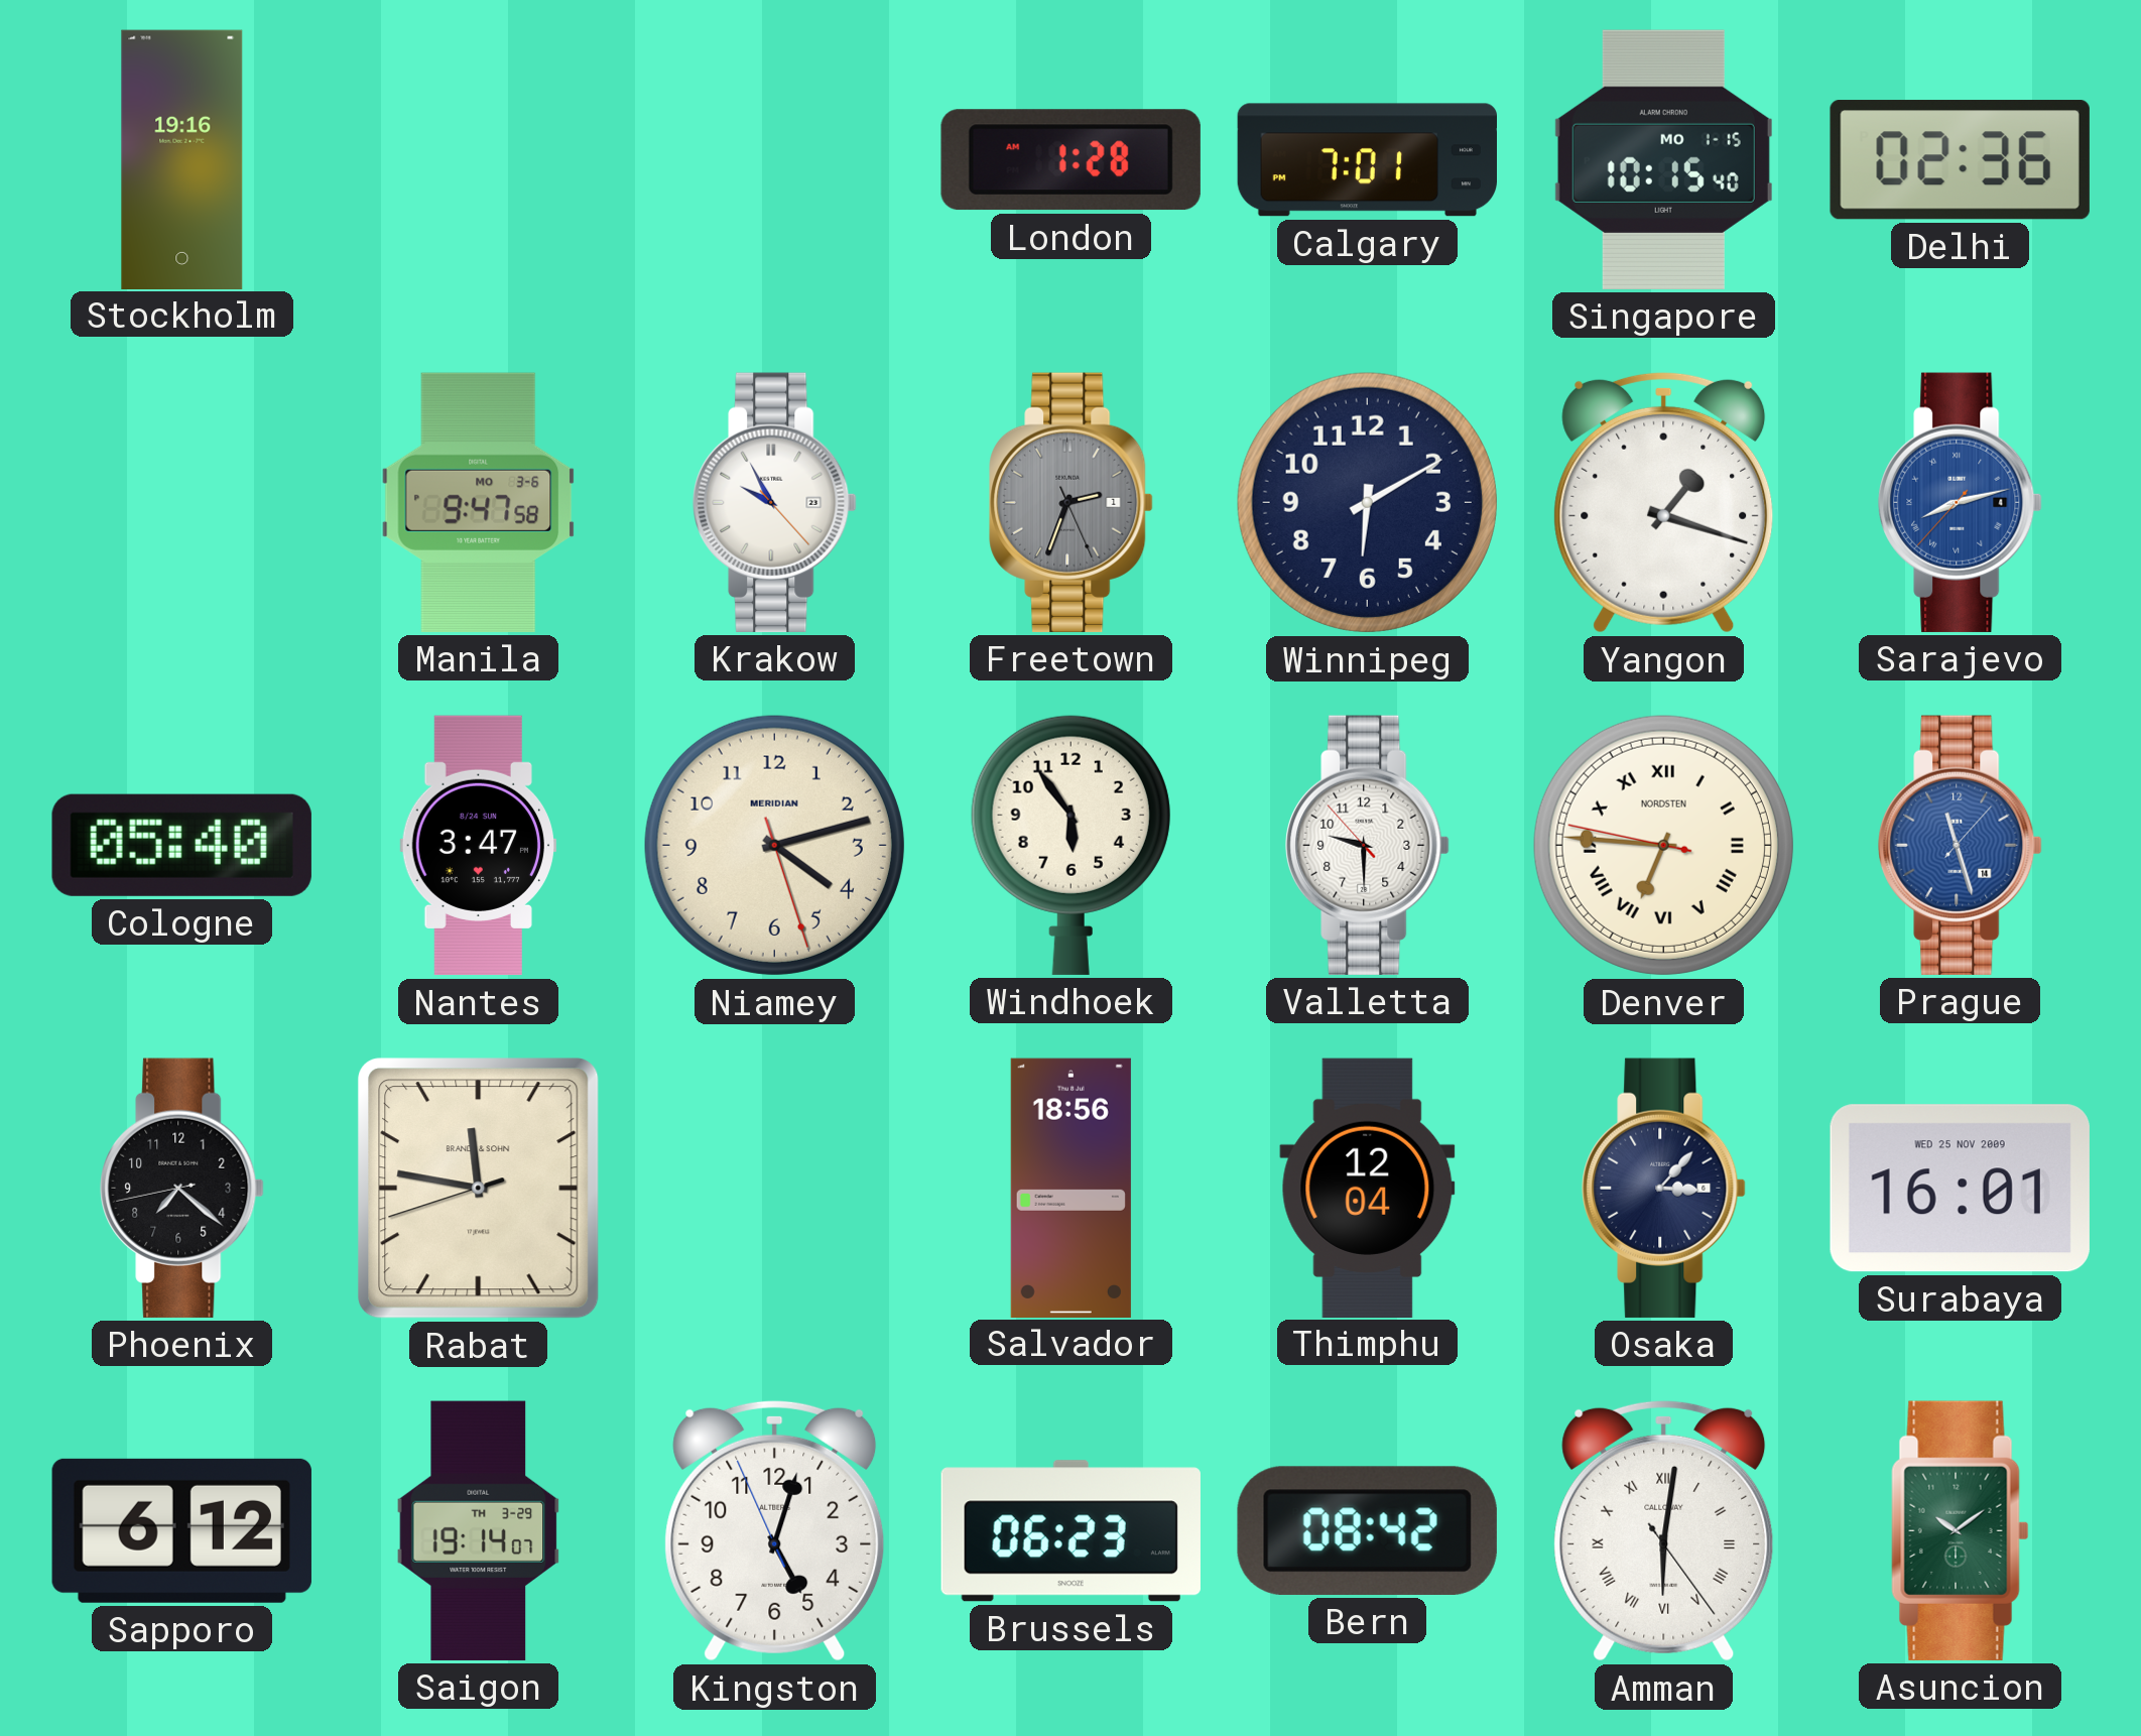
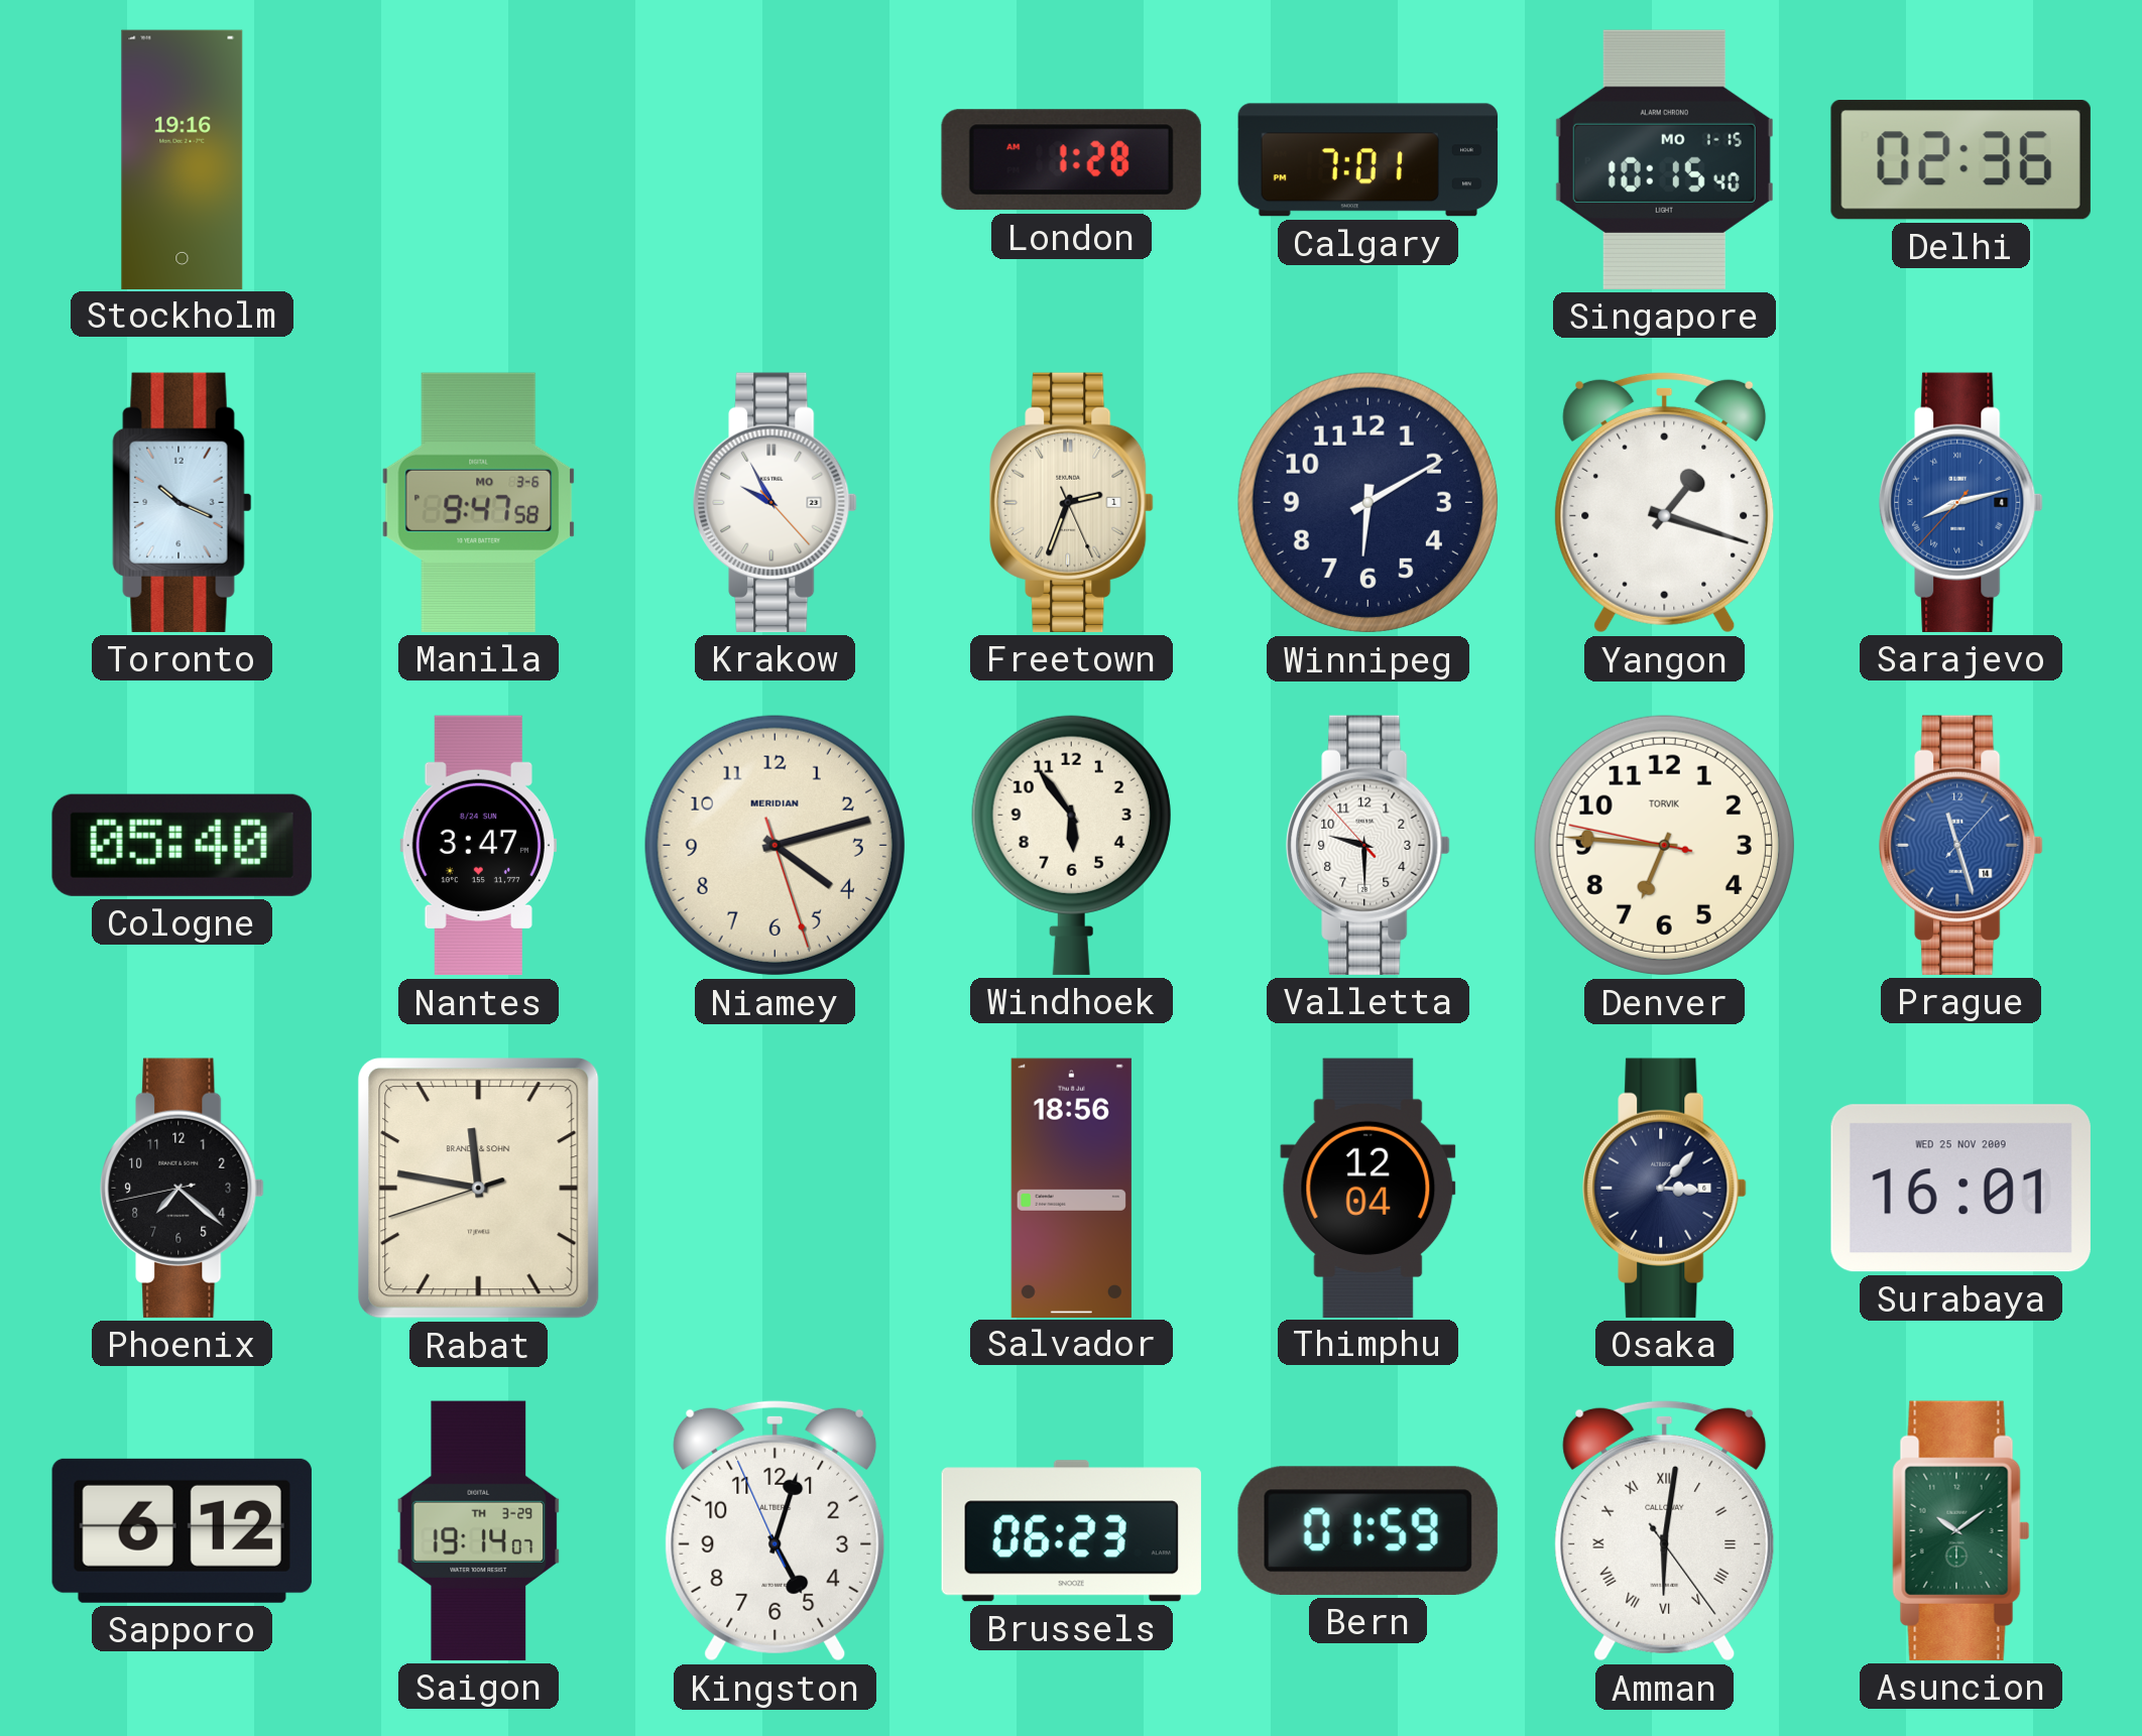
Toronto: none -> 10:19 (183, 502)
Freetown dial: grey -> cream (1072, 502)
Denver numerals: Roman -> Arabic (1664, 845)
Denver brand: NORDSTEN -> TORVIK (1664, 845)
Bern: 08:42 -> 01:59 (1367, 1530)
